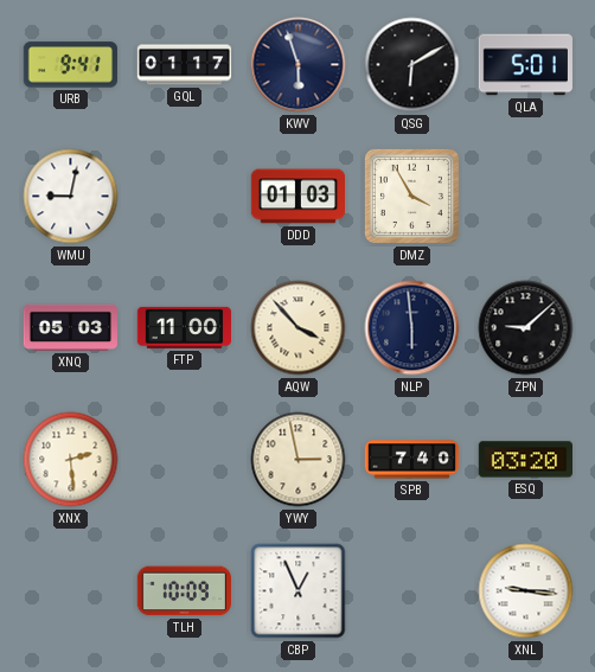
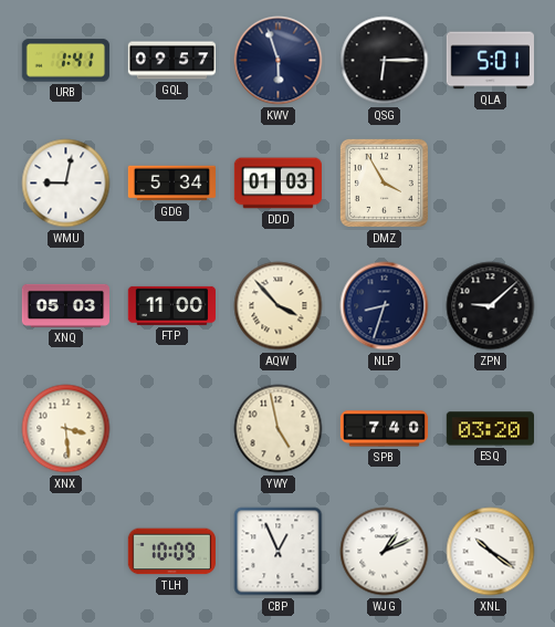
URB: 9:41 -> 1:41 (65, 61)
GQL: 01:17 -> 09:57 (172, 61)
QSG: 6:10 -> 6:15 (385, 61)
GDG: none -> 5:34 (172, 184)
NLP: 5:59 -> 8:33 (385, 306)
XNX: 2:29 -> 3:29 (66, 429)
YWY: 2:58 -> 4:58 (279, 429)
WJG: none -> 1:11 (385, 552)
XNL: 9:16 -> 10:21 (491, 552)
